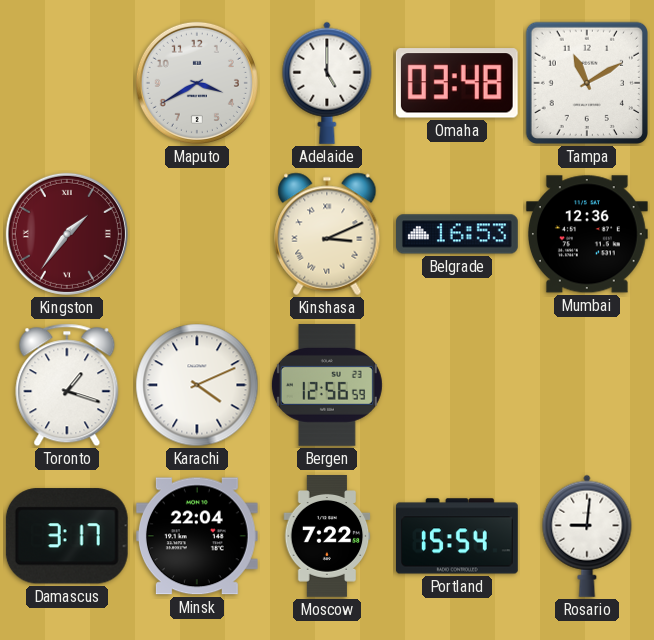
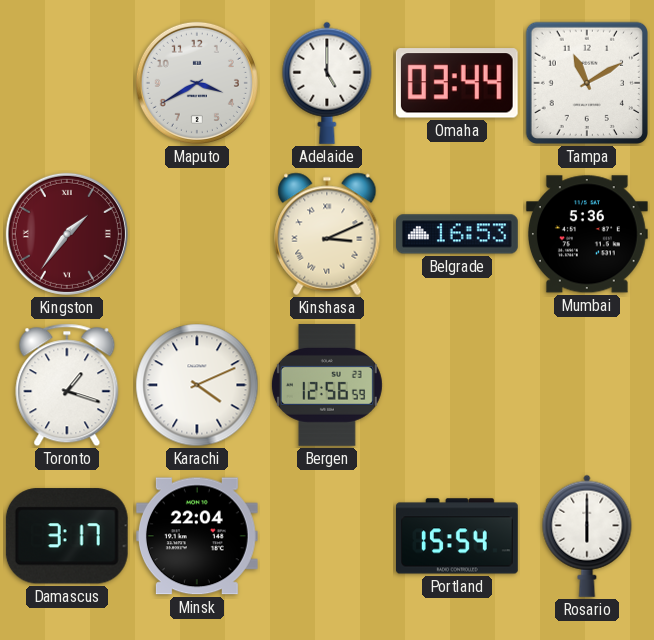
Omaha: 03:48 -> 03:44 (457, 83)
Mumbai: 12:36 -> 5:36 (587, 234)
Moscow: 7:22 -> none (327, 537)
Rosario: 9:01 -> 6:00 (587, 536)
